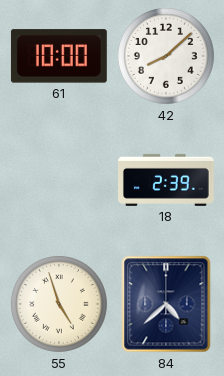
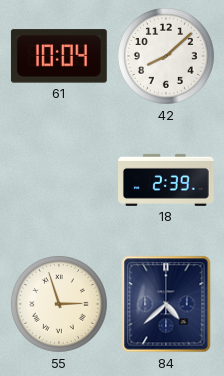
61: 10:00 -> 10:04 (59, 56)
55: 4:57 -> 2:57 (60, 305)
